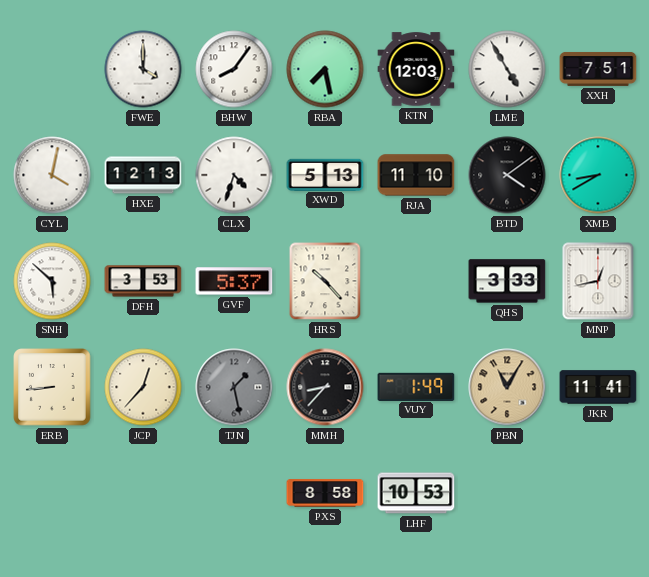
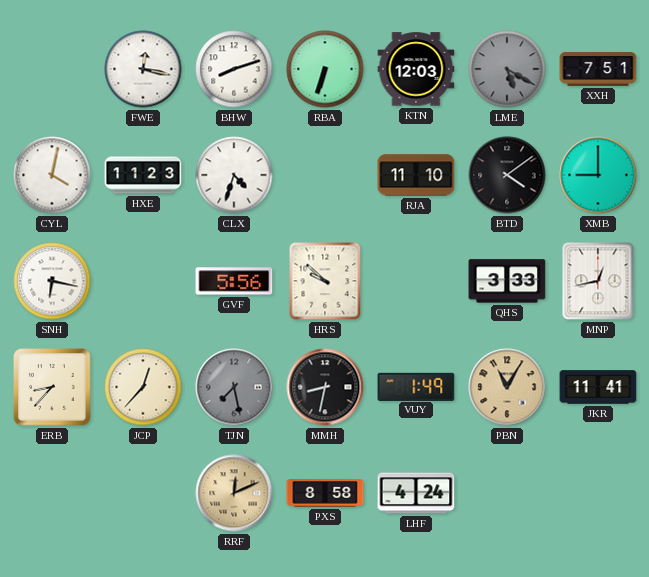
FWE: 4:00 -> 12:17 (143, 69)
BHW: 8:06 -> 8:12 (234, 69)
RBA: 7:28 -> 6:33 (325, 69)
LME: 4:55 -> 5:20 (507, 69)
LME dial: white -> grey (507, 69)
HXE: 12:13 -> 11:23 (143, 175)
XWD: 5:13 -> none (325, 174)
XMB: 8:40 -> 9:00 (598, 175)
SNH: 5:52 -> 6:17 (52, 281)
DFH: 3:53 -> none (143, 281)
GVF: 5:37 -> 5:56 (234, 281)
HRS: 10:23 -> 9:52 (325, 281)
ERB: 8:44 -> 8:37 (52, 387)
TJN: 1:28 -> 7:28 (234, 387)
MMH: 8:37 -> 8:32 (325, 387)
RRF: none -> 12:11 (234, 493)
LHF: 10:53 -> 4:24 (416, 493)
